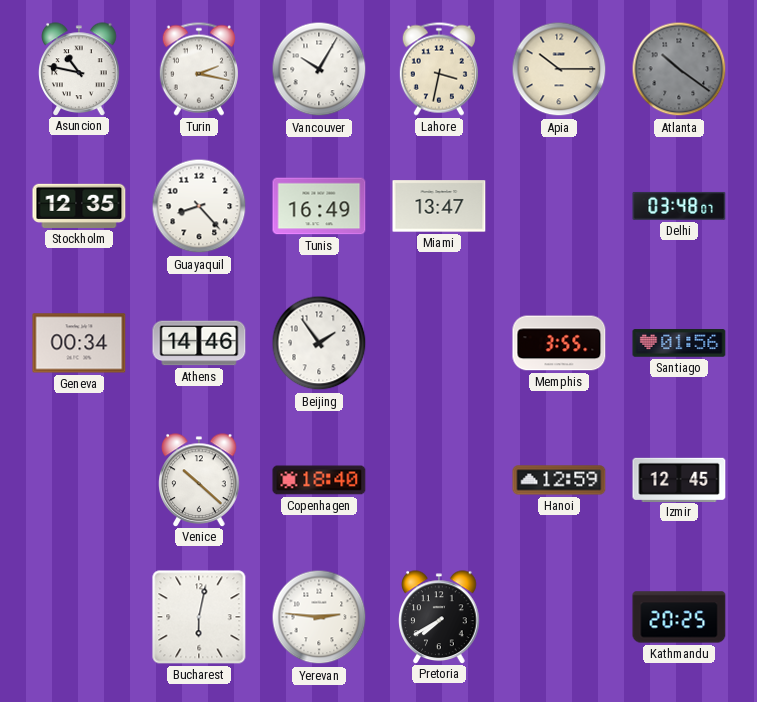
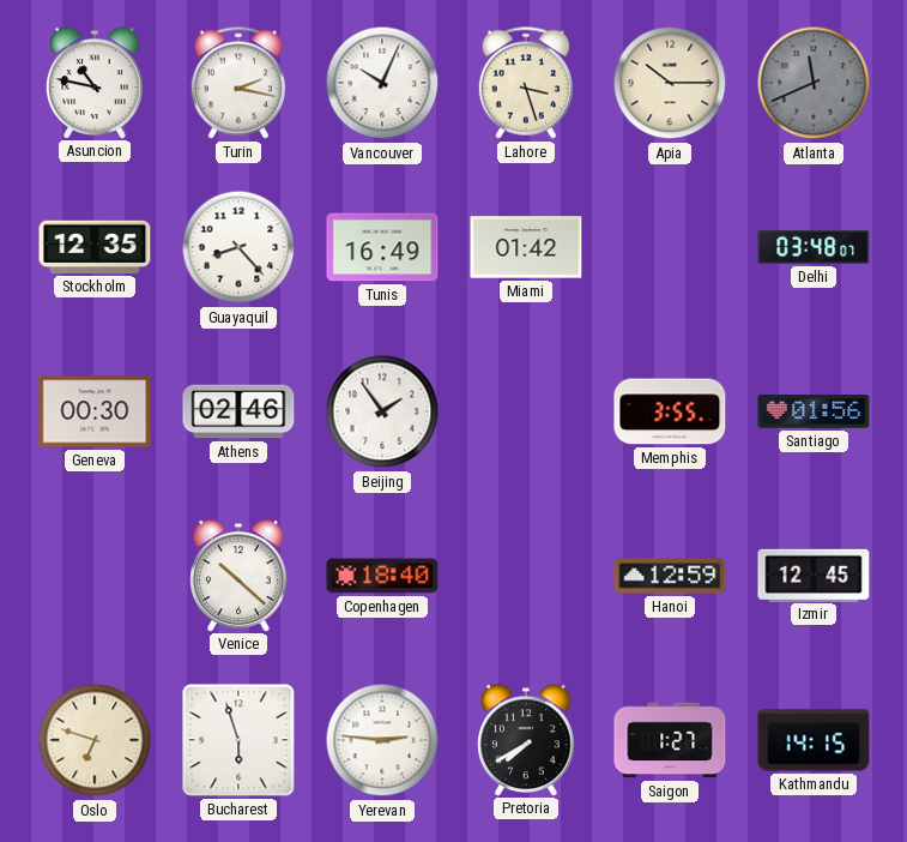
Vancouver: 10:05 -> 10:04 (382, 83)
Lahore: 3:32 -> 3:27 (526, 83)
Atlanta: 10:21 -> 11:41 (814, 83)
Miami: 13:47 -> 01:42 (526, 247)
Geneva: 00:34 -> 00:30 (95, 411)
Athens: 14:46 -> 02:46 (238, 411)
Oslo: none -> 6:48 (95, 740)
Bucharest: 6:02 -> 5:57 (238, 740)
Saigon: none -> 1:27 (670, 740)
Kathmandu: 20:25 -> 14:15 (814, 740)
